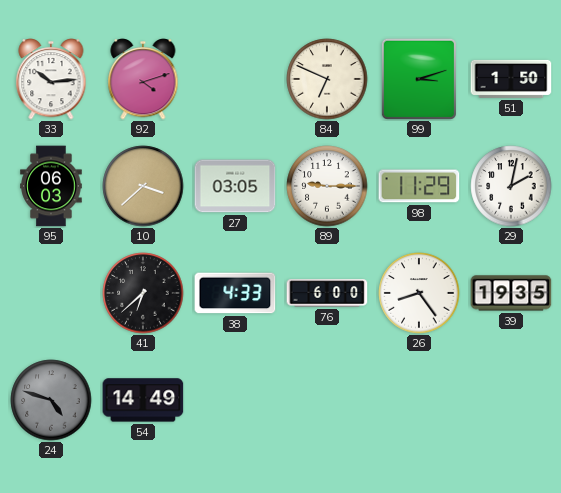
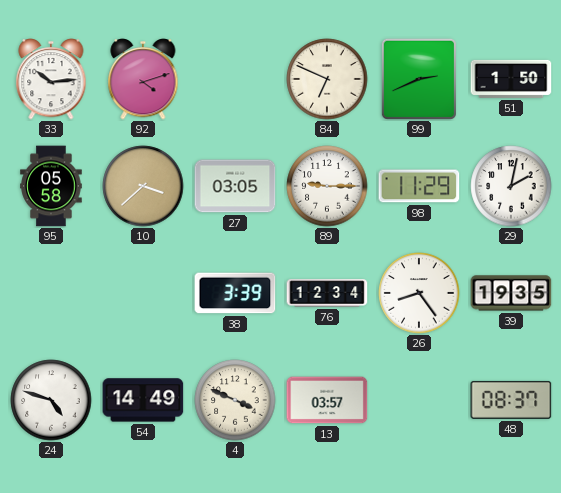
99: 3:12 -> 2:41 (419, 79)
95: 06:03 -> 05:58 (51, 186)
41: 6:38 -> none (143, 293)
38: 4:33 -> 3:39 (235, 293)
76: 6:00 -> 12:34 (327, 293)
24 dial: grey -> white (51, 400)
4: none -> 3:49 (235, 400)
13: none -> 03:57 (327, 400)
48: none -> 08:37 (511, 400)
